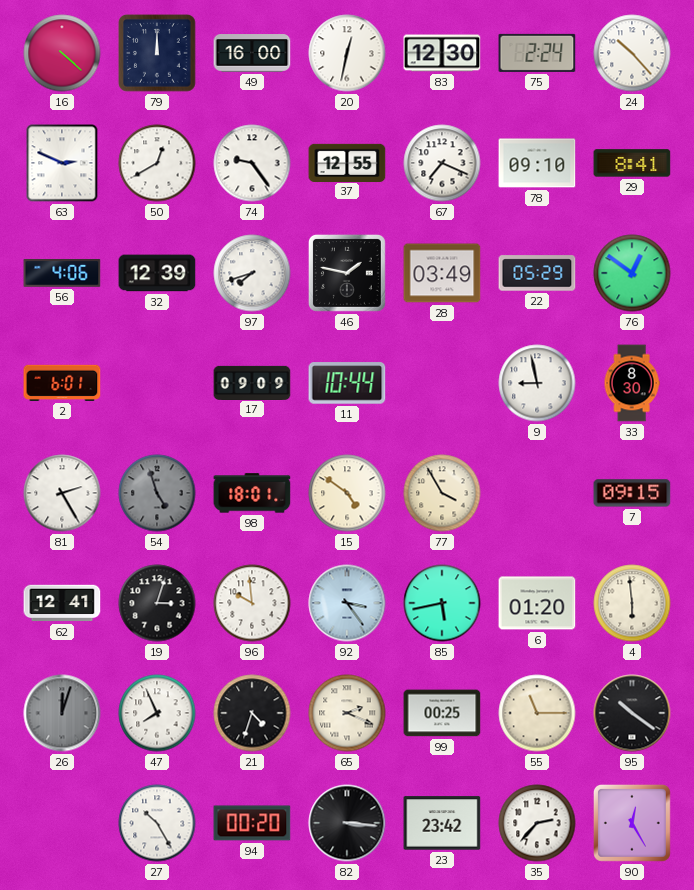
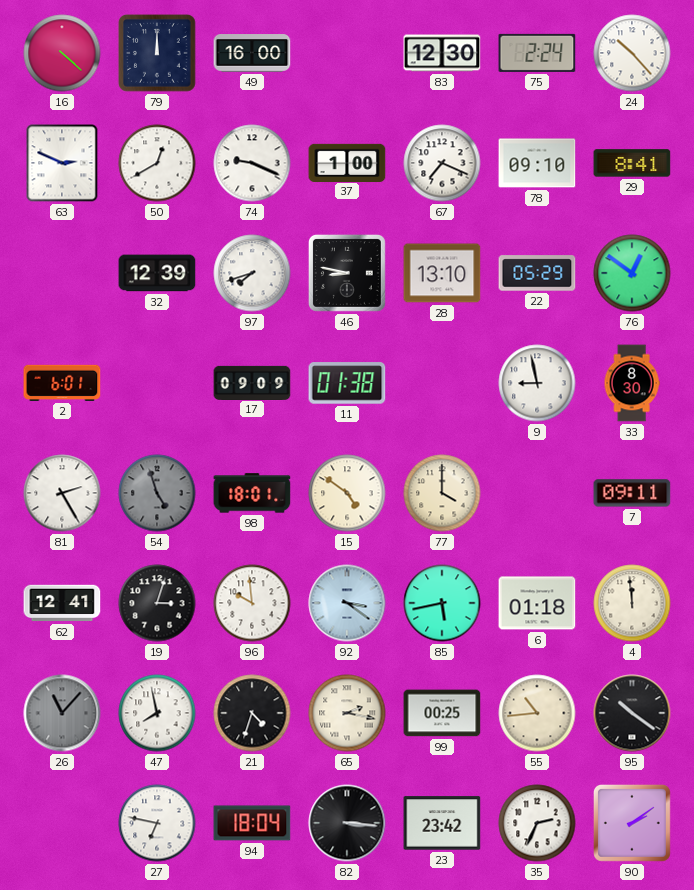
20: 12:32 -> none (347, 53)
74: 9:24 -> 9:19 (252, 163)
37: 12:55 -> 1:00 (347, 162)
56: 4:06 -> none (62, 274)
46: 1:47 -> 8:47 (347, 273)
28: 03:49 -> 13:10 (442, 273)
11: 10:44 -> 01:38 (347, 383)
77: 3:55 -> 4:00 (442, 493)
7: 09:15 -> 09:11 (632, 493)
92: 3:24 -> 3:21 (347, 603)
6: 01:20 -> 01:18 (537, 603)
4: 5:59 -> 11:59 (632, 603)
26: 12:03 -> 11:07 (62, 713)
47: 7:56 -> 7:58 (157, 713)
65: 2:19 -> 2:17 (347, 713)
55: 11:15 -> 10:44 (537, 713)
27: 10:25 -> 6:47 (157, 823)
94: 00:20 -> 18:04 (252, 823)
35: 2:37 -> 2:34 (537, 823)
90: 12:25 -> 2:09 (632, 823)
